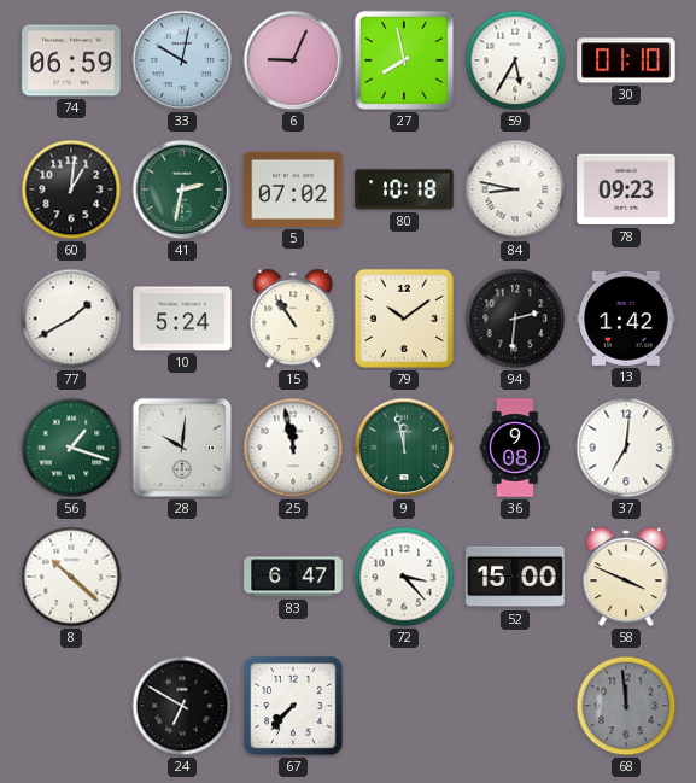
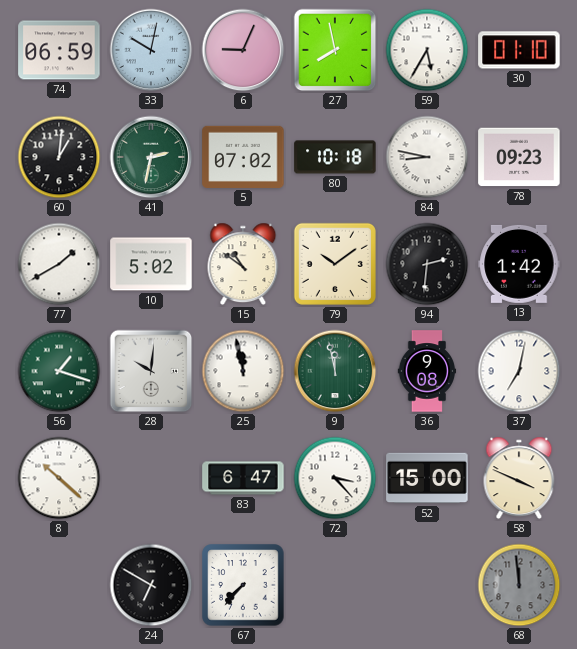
10: 5:24 -> 5:02 (151, 264)
15: 10:54 -> 10:51 (243, 264)
37: 7:01 -> 7:02 (519, 371)
